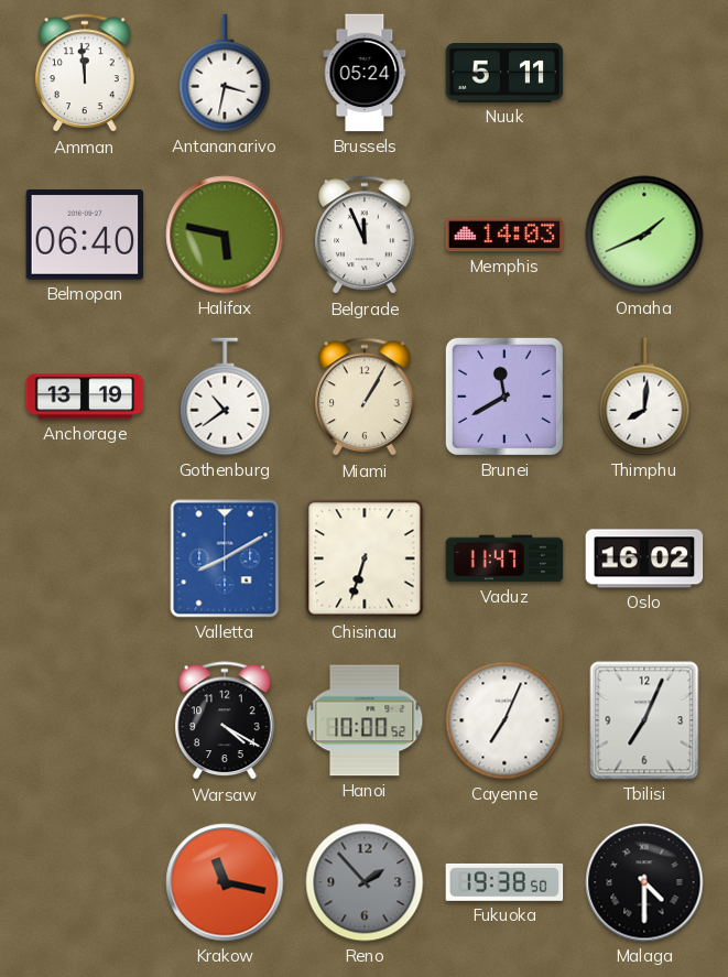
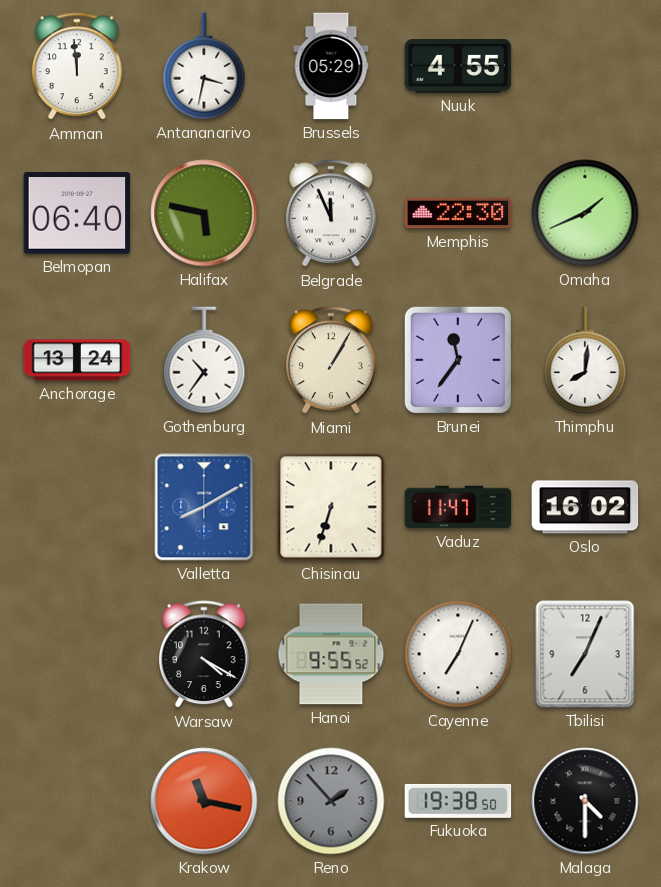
Brussels: 05:24 -> 05:29 (331, 66)
Nuuk: 5:11 -> 4:55 (458, 67)
Memphis: 14:03 -> 22:30 (458, 213)
Anchorage: 13:19 -> 13:24 (77, 360)
Gothenburg: 10:39 -> 10:36 (204, 360)
Brunei: 11:40 -> 11:36 (458, 360)
Hanoi: 10:00 -> 9:55 (331, 654)
